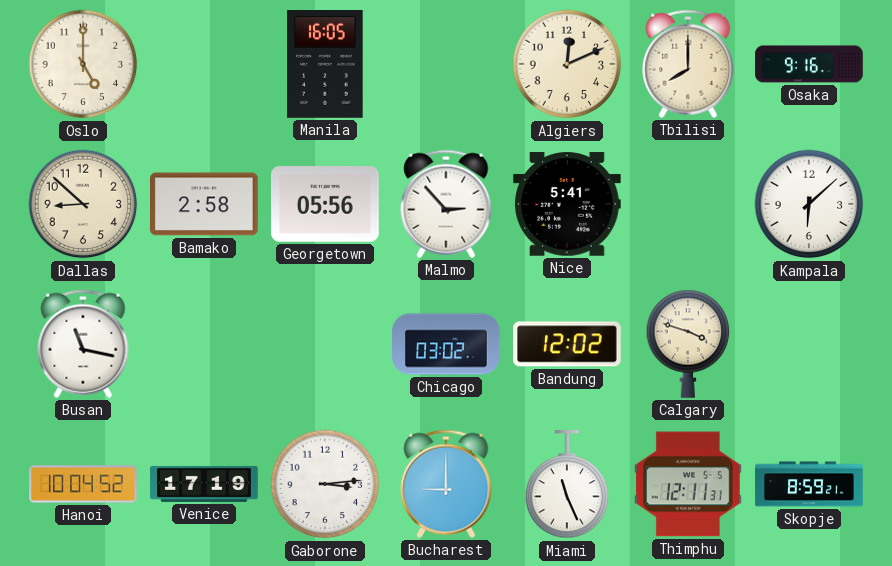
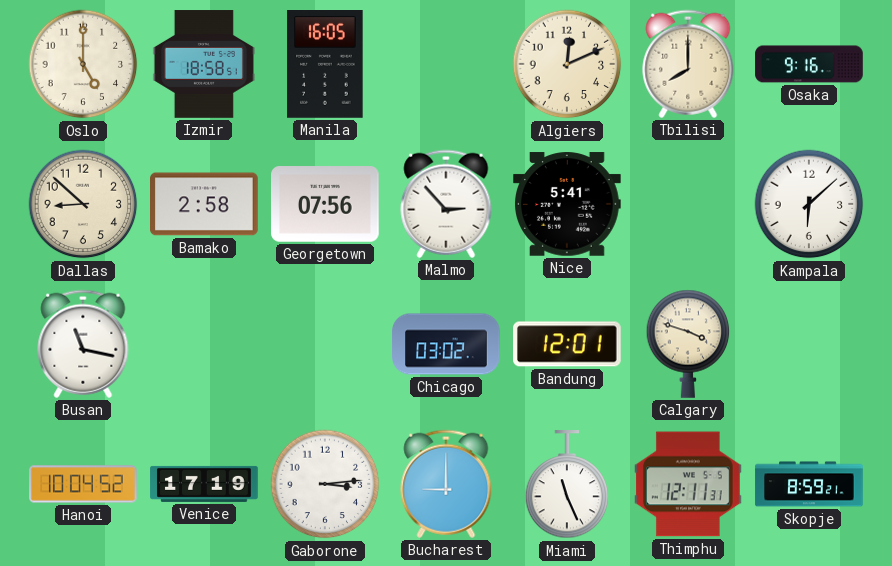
Izmir: none -> 18:58 (204, 64)
Georgetown: 05:56 -> 07:56 (325, 204)
Bandung: 12:02 -> 12:01 (568, 344)
